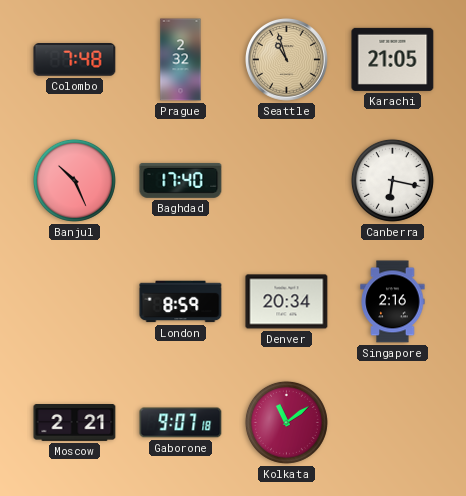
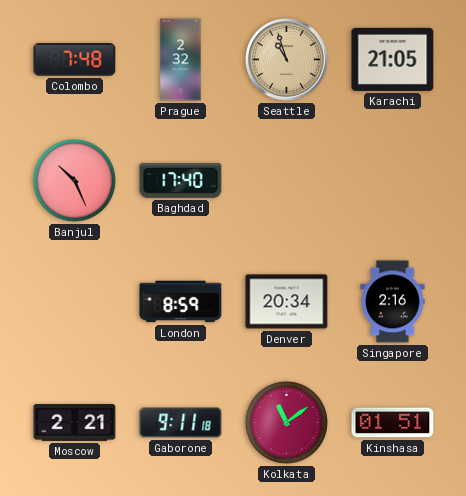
Canberra: 6:17 -> none (392, 180)
Gaborone: 9:07 -> 9:11 (181, 423)
Kinshasa: none -> 01:51 (393, 423)
